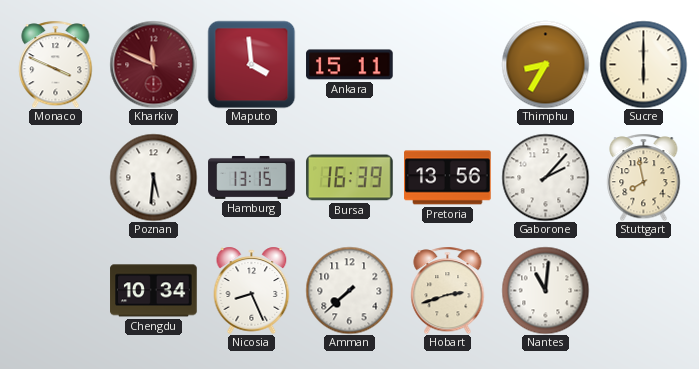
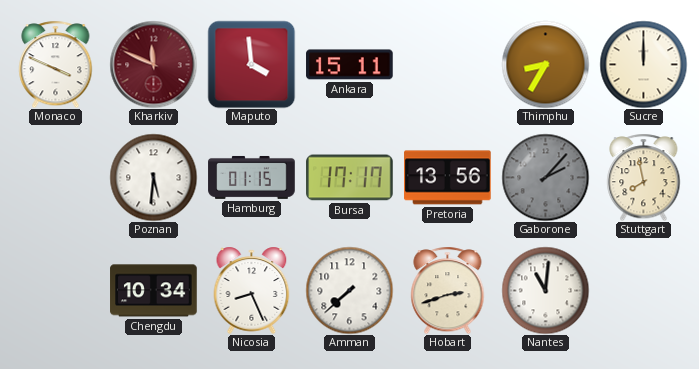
Sucre: 6:00 -> 12:00 (643, 64)
Hamburg: 13:15 -> 01:15 (252, 177)
Bursa: 16:39 -> 17:17 (350, 178)
Gaborone dial: white -> grey (545, 177)
